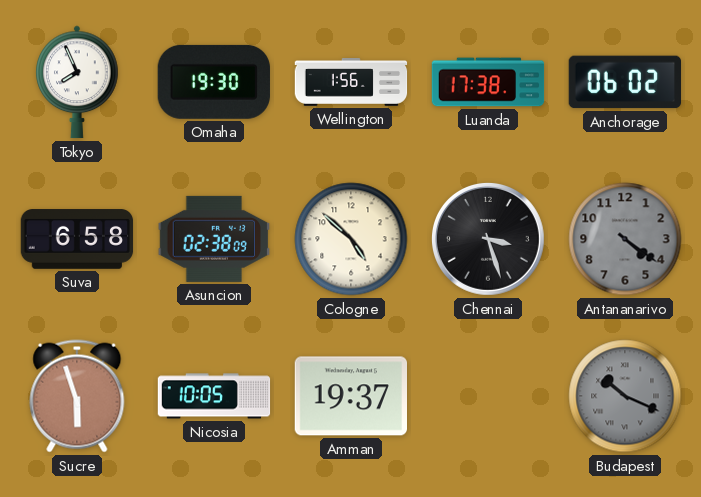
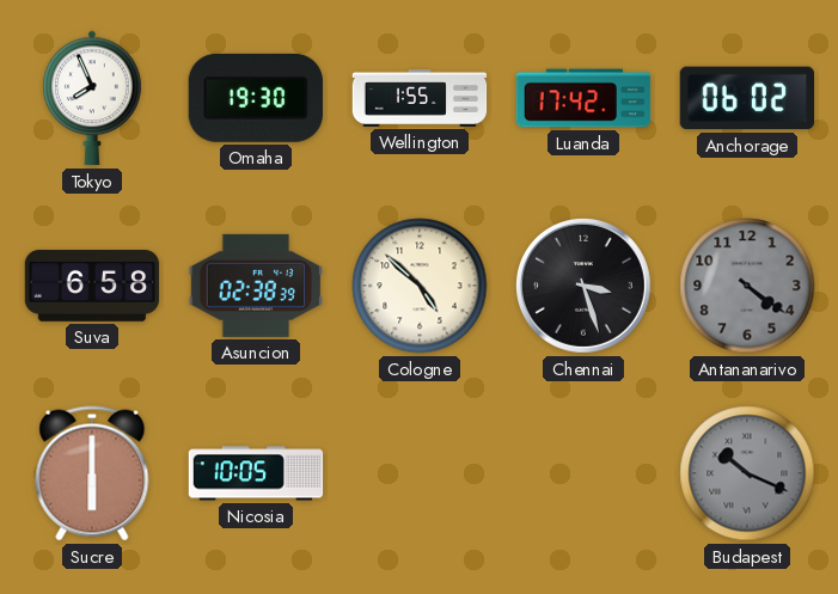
Wellington: 1:56 -> 1:55 (420, 99)
Luanda: 17:38 -> 17:42 (583, 98)
Asuncion: 02:38:09 -> 02:38:39 (255, 286)
Sucre: 5:57 -> 6:00 (92, 473)
Amman: 19:37 -> none (350, 396)
